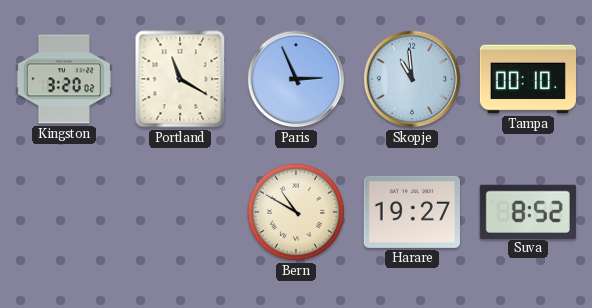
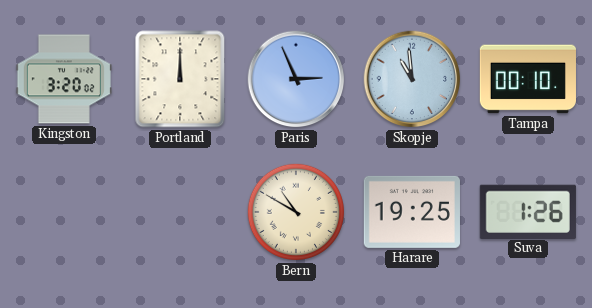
Portland: 11:20 -> 12:00 (180, 79)
Harare: 19:27 -> 19:25 (412, 212)
Suva: 8:52 -> 1:26 (528, 211)
